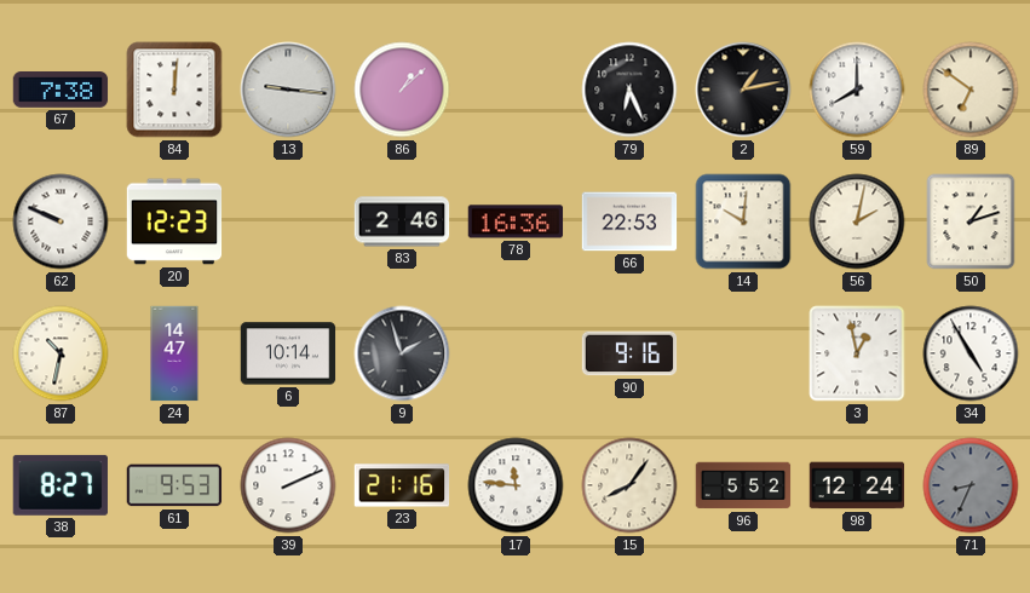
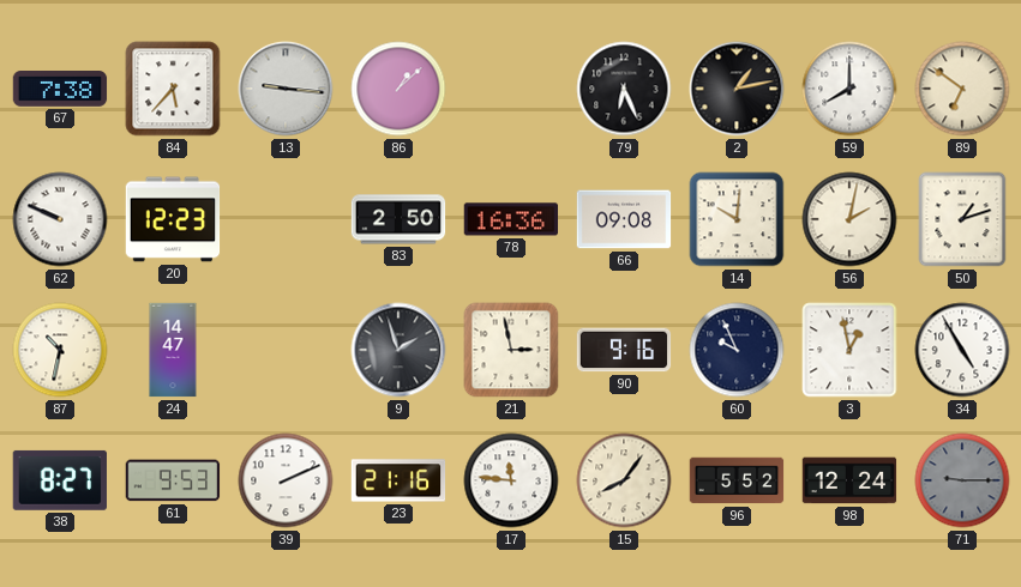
84: 12:01 -> 5:37 (173, 89)
83: 2:46 -> 2:50 (398, 219)
66: 22:53 -> 09:08 (624, 219)
6: 10:14 -> none (288, 353)
21: none -> 2:58 (511, 350)
60: none -> 9:56 (737, 350)
71: 8:34 -> 9:15 (962, 480)
